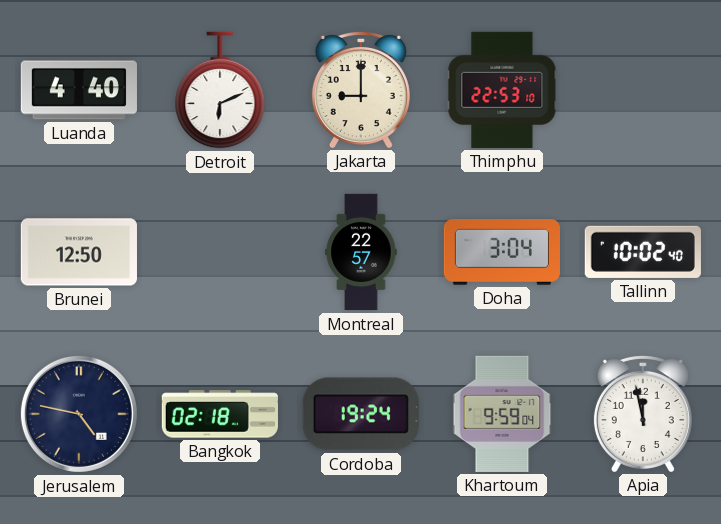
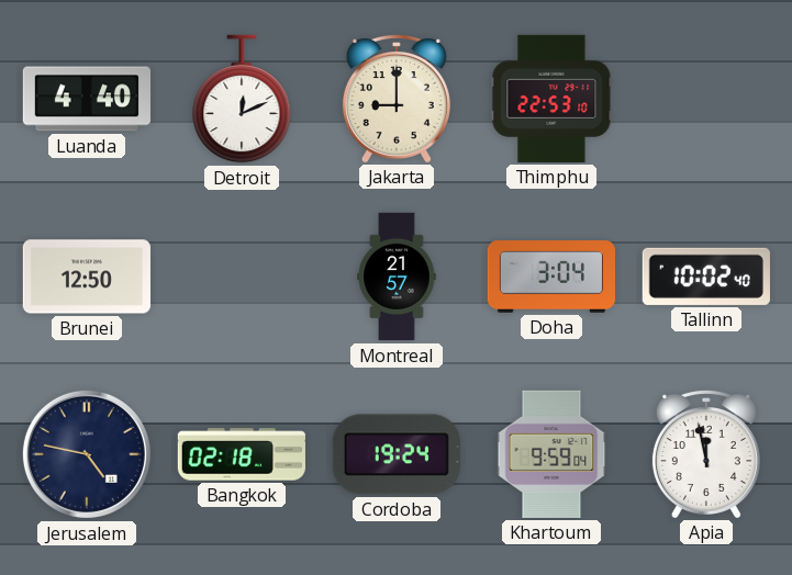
Detroit: 6:11 -> 12:11 (242, 99)
Montreal: 22:57 -> 21:57 (397, 277)
